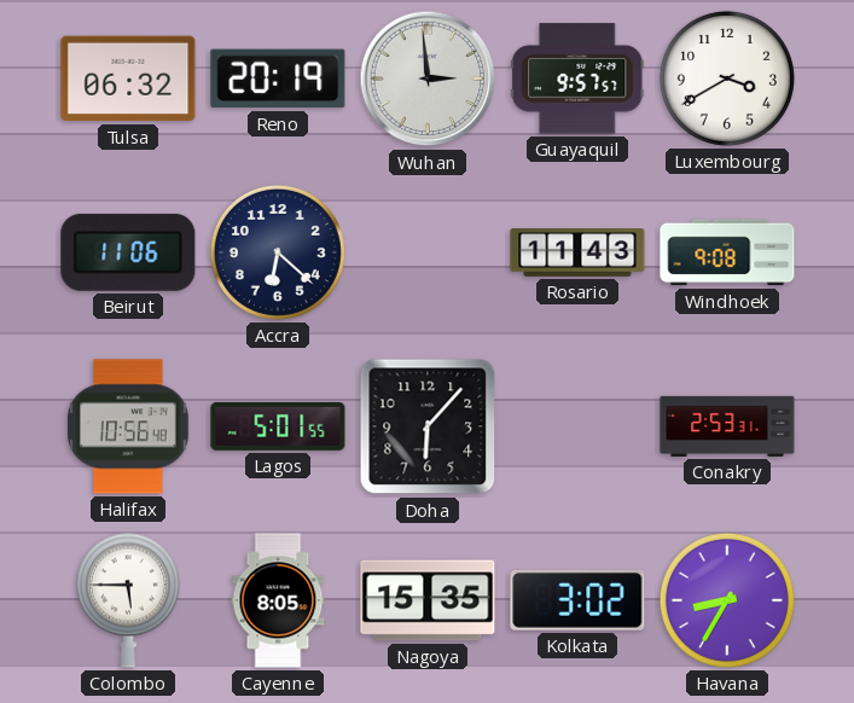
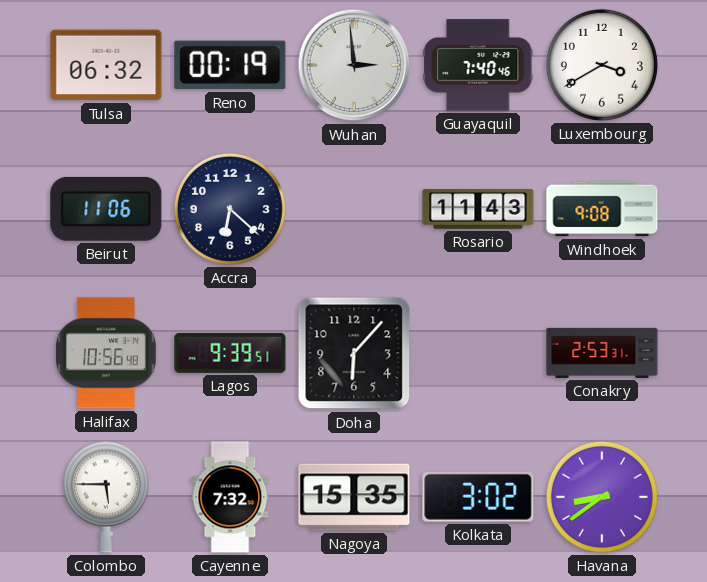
Reno: 20:19 -> 00:19 (230, 65)
Guayaquil: 9:57 -> 7:40 (478, 65)
Lagos: 5:01 -> 9:39 (230, 353)
Cayenne: 8:05 -> 7:32 (230, 497)
Havana: 8:35 -> 8:39 (602, 497)
